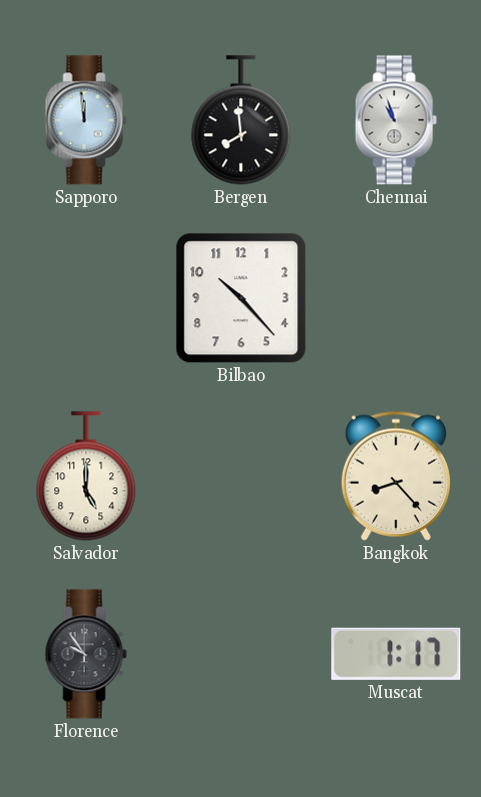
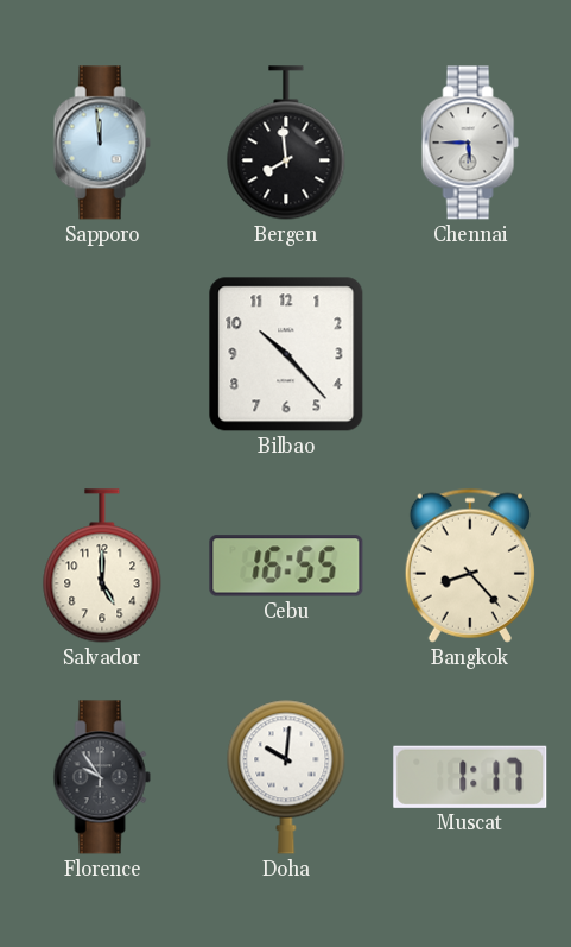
Chennai: 10:57 -> 5:45 (470, 143)
Cebu: none -> 16:55 (286, 566)
Doha: none -> 10:01 (286, 777)
